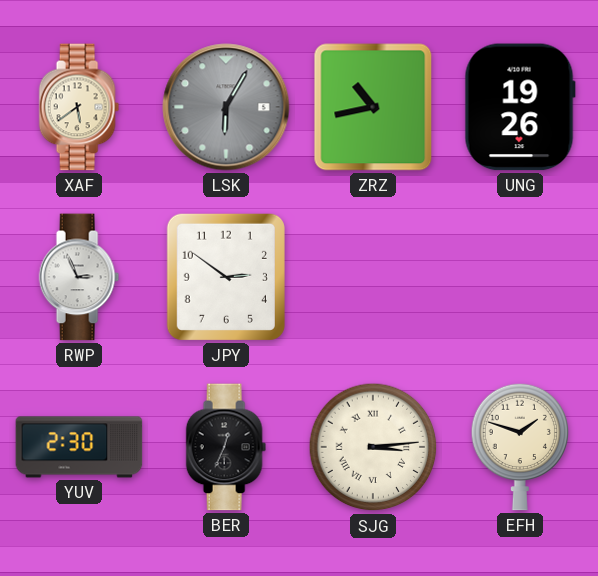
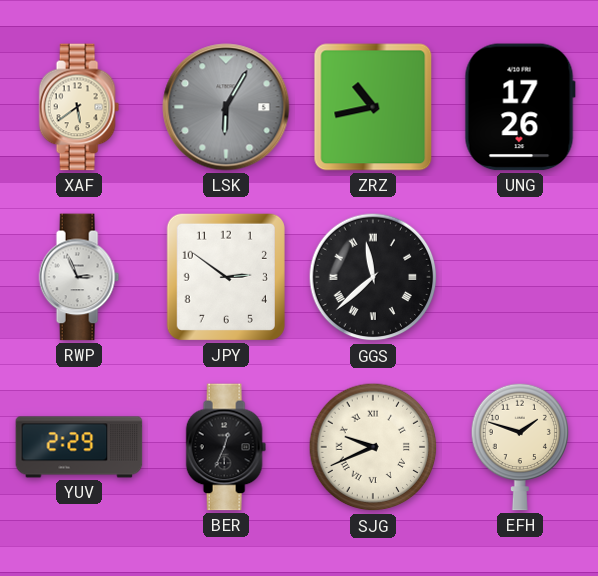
UNG: 19:26 -> 17:26 (520, 107)
GGS: none -> 11:38 (373, 277)
YUV: 2:30 -> 2:29 (79, 447)
SJG: 3:14 -> 9:41 (373, 447)
